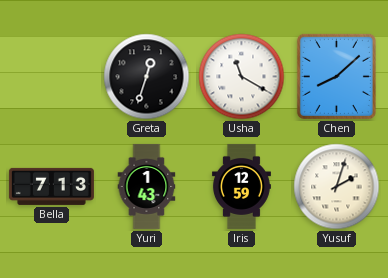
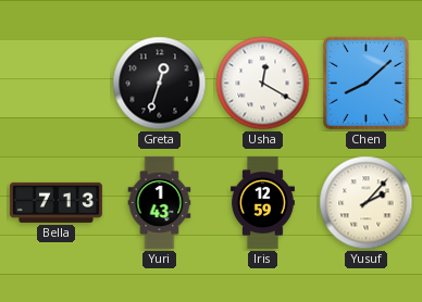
Usha: 11:20 -> 12:20 (263, 84)
Yusuf: 2:03 -> 2:07 (367, 203)
